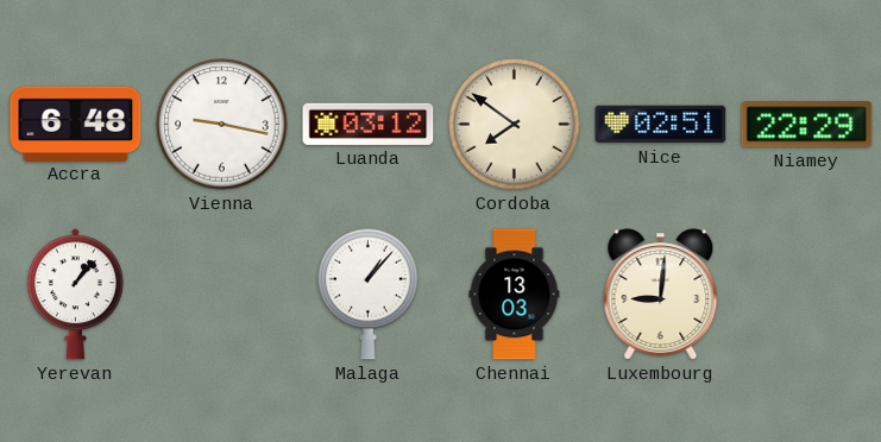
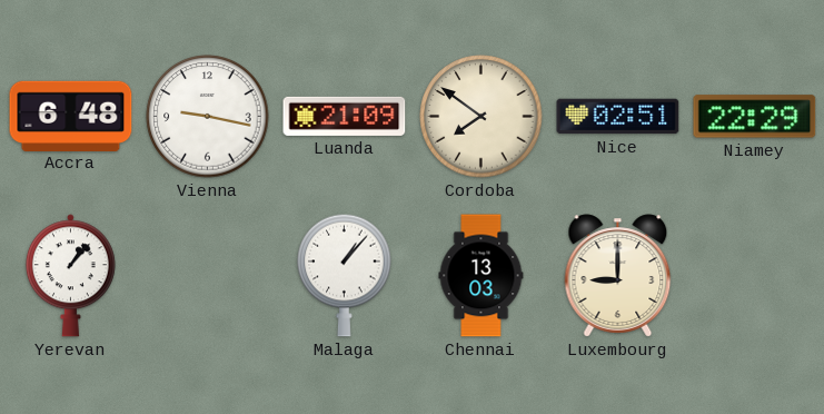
Luanda: 03:12 -> 21:09 (345, 116)
Luxembourg: 9:01 -> 9:00 (618, 276)
